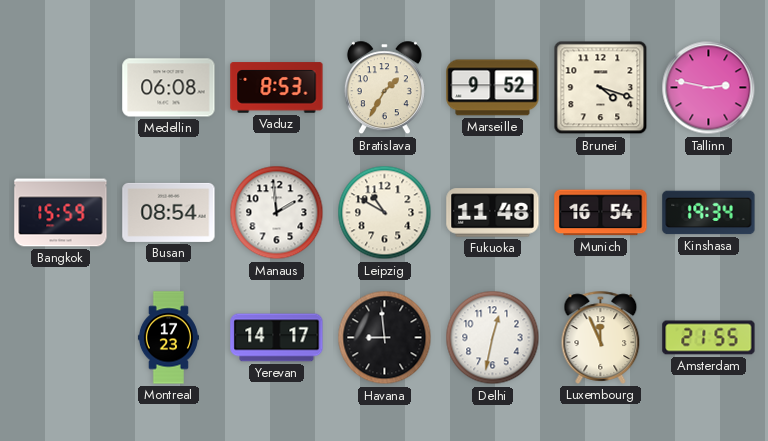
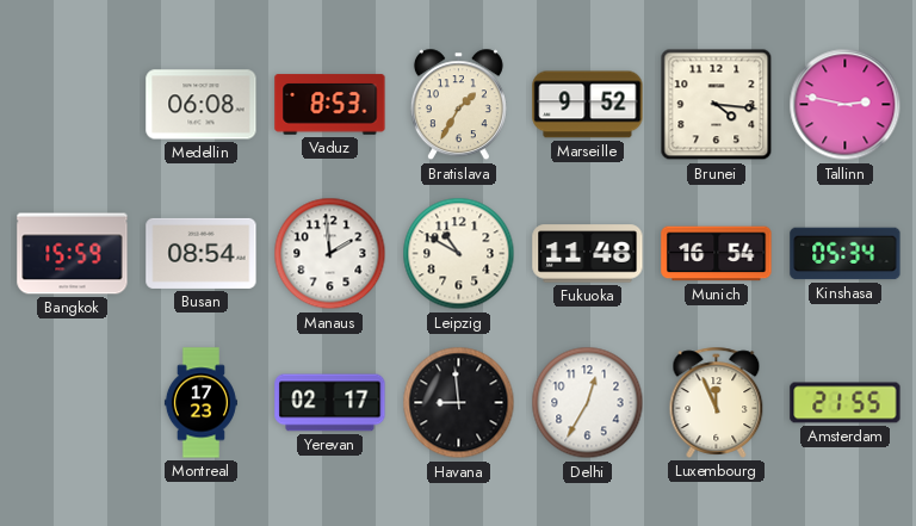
Brunei: 4:18 -> 4:16 (717, 105)
Kinshasa: 19:34 -> 05:34 (846, 254)
Yerevan: 14:17 -> 02:17 (330, 403)
Delhi: 12:32 -> 12:35 (588, 403)
